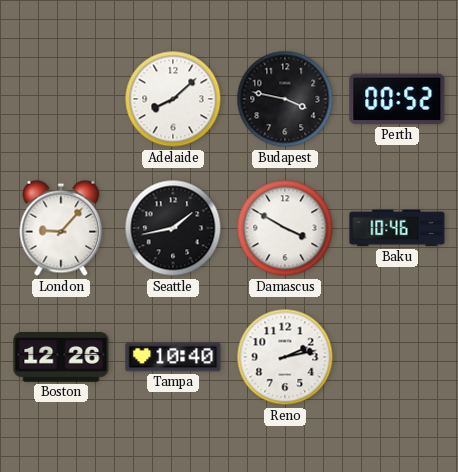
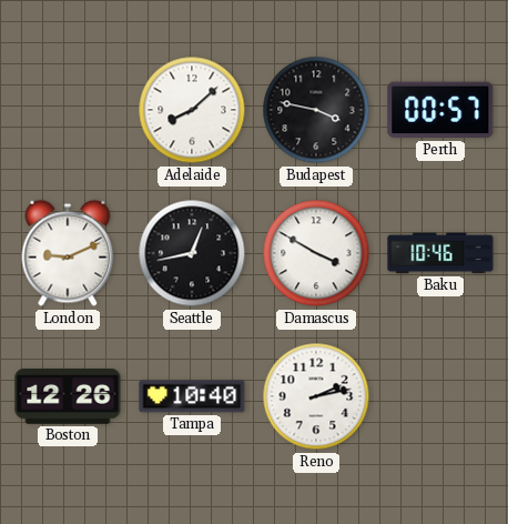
Perth: 00:52 -> 00:57 (440, 110)
London: 9:07 -> 9:11 (68, 253)
Seattle: 1:43 -> 12:43 (192, 253)
